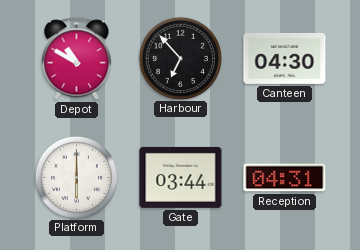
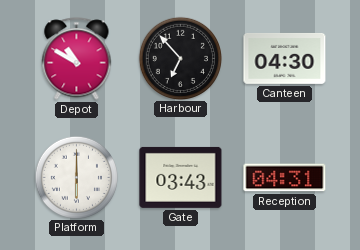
Gate: 03:44 -> 03:43 (181, 177)
